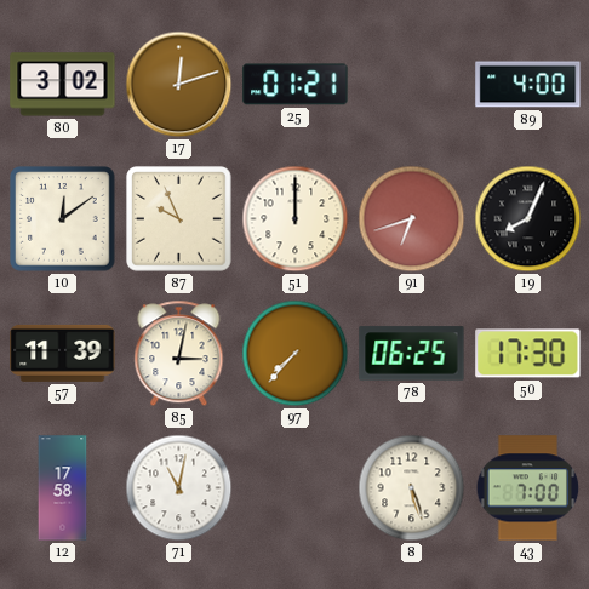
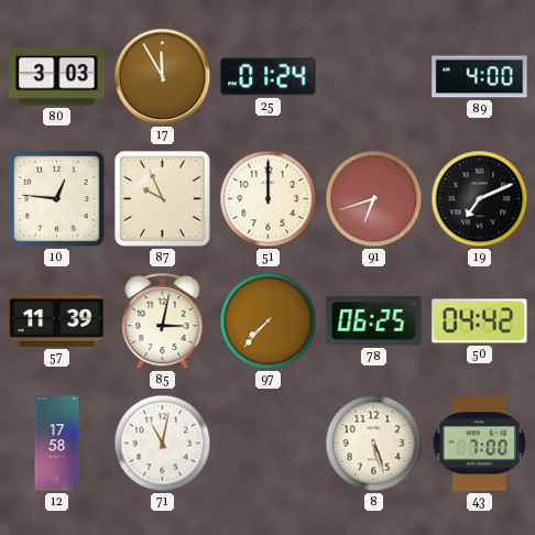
80: 3:02 -> 3:03 (57, 77)
17: 12:12 -> 11:55 (163, 77)
25: 01:21 -> 01:24 (269, 77)
10: 12:09 -> 12:46 (57, 199)
19: 8:04 -> 7:11 (480, 199)
50: 17:30 -> 04:42 (480, 321)
